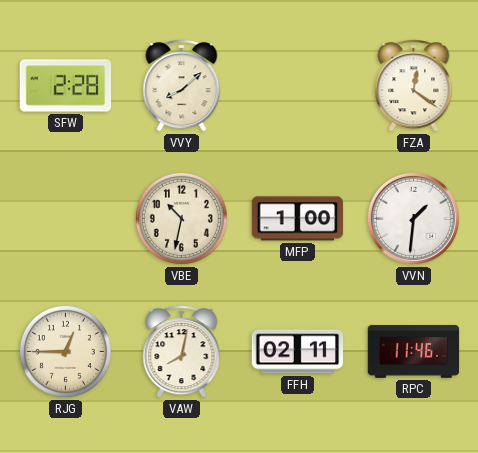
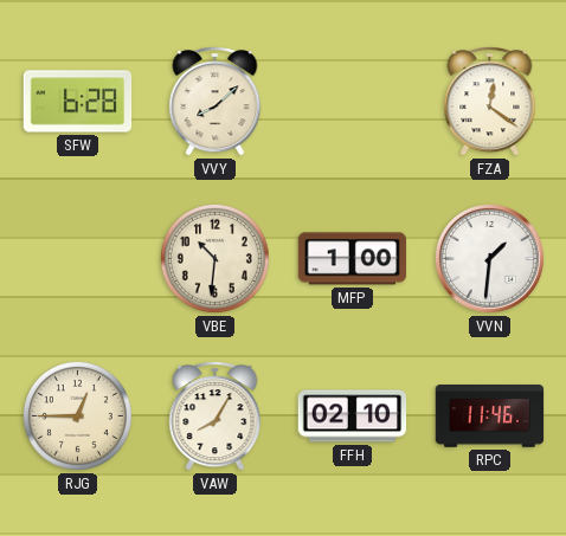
SFW: 2:28 -> 6:28 (78, 102)
VBE: 10:32 -> 10:31 (214, 258)
VAW: 8:02 -> 8:05 (216, 416)
FFH: 02:11 -> 02:10 (353, 416)
